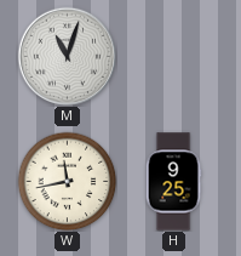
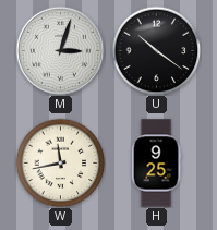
M: 11:03 -> 3:03 (60, 50)
U: none -> 10:21 (156, 50)
